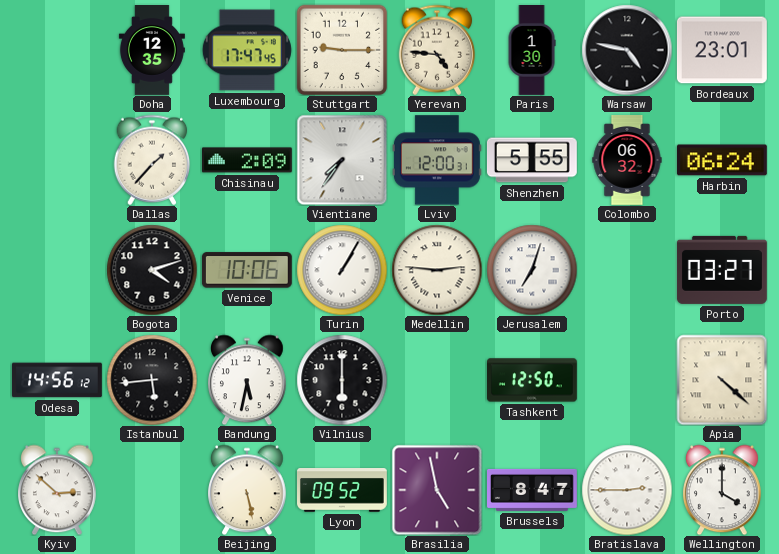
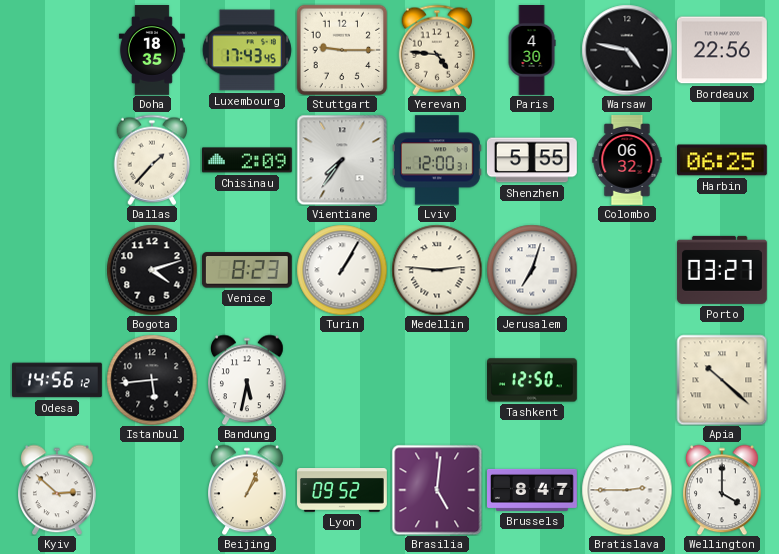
Doha: 12:35 -> 18:35 (152, 51)
Luxembourg: 17:47 -> 17:43 (247, 50)
Paris: 1:30 -> 4:30 (532, 51)
Bordeaux: 23:01 -> 22:56 (722, 50)
Harbin: 06:24 -> 06:25 (722, 160)
Venice: 10:06 -> 8:23 (247, 270)
Vilnius: 6:00 -> none (342, 380)
Apia: 4:22 -> 10:22 (722, 380)
Beijing: 5:28 -> 1:04 (248, 490)
Brasilia: 4:58 -> 5:01 (437, 490)
